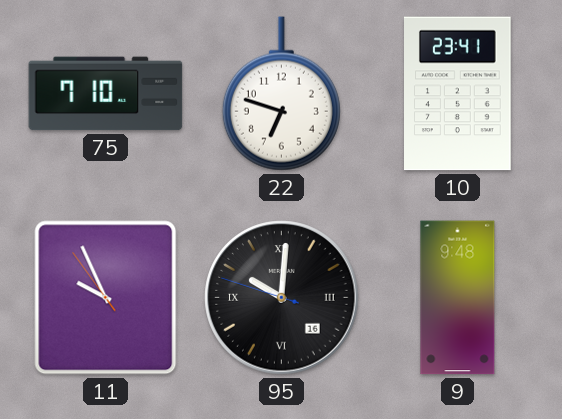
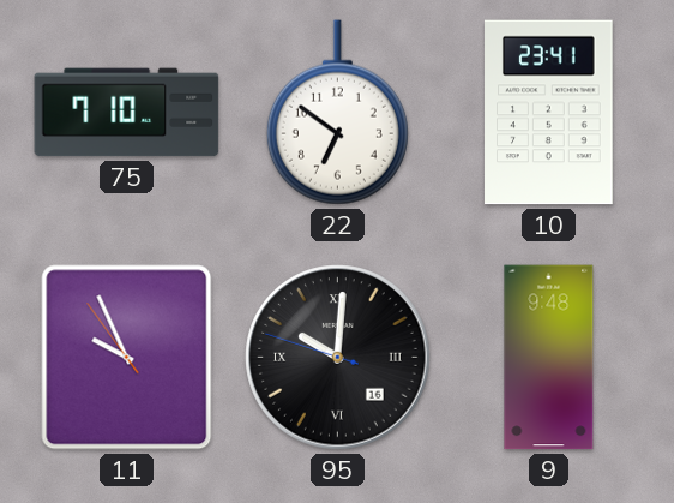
22: 6:48 -> 6:51 (337, 113)
